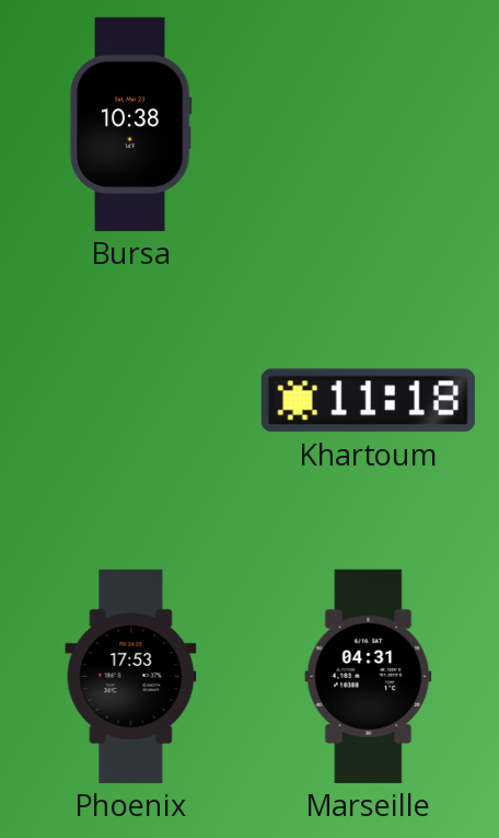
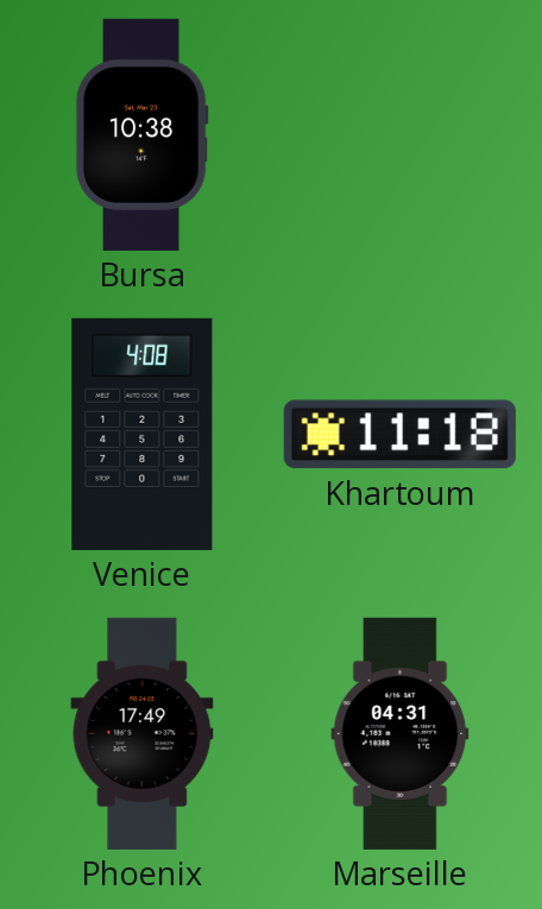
Venice: none -> 4:08 (143, 434)
Phoenix: 17:53 -> 17:49 (143, 733)
